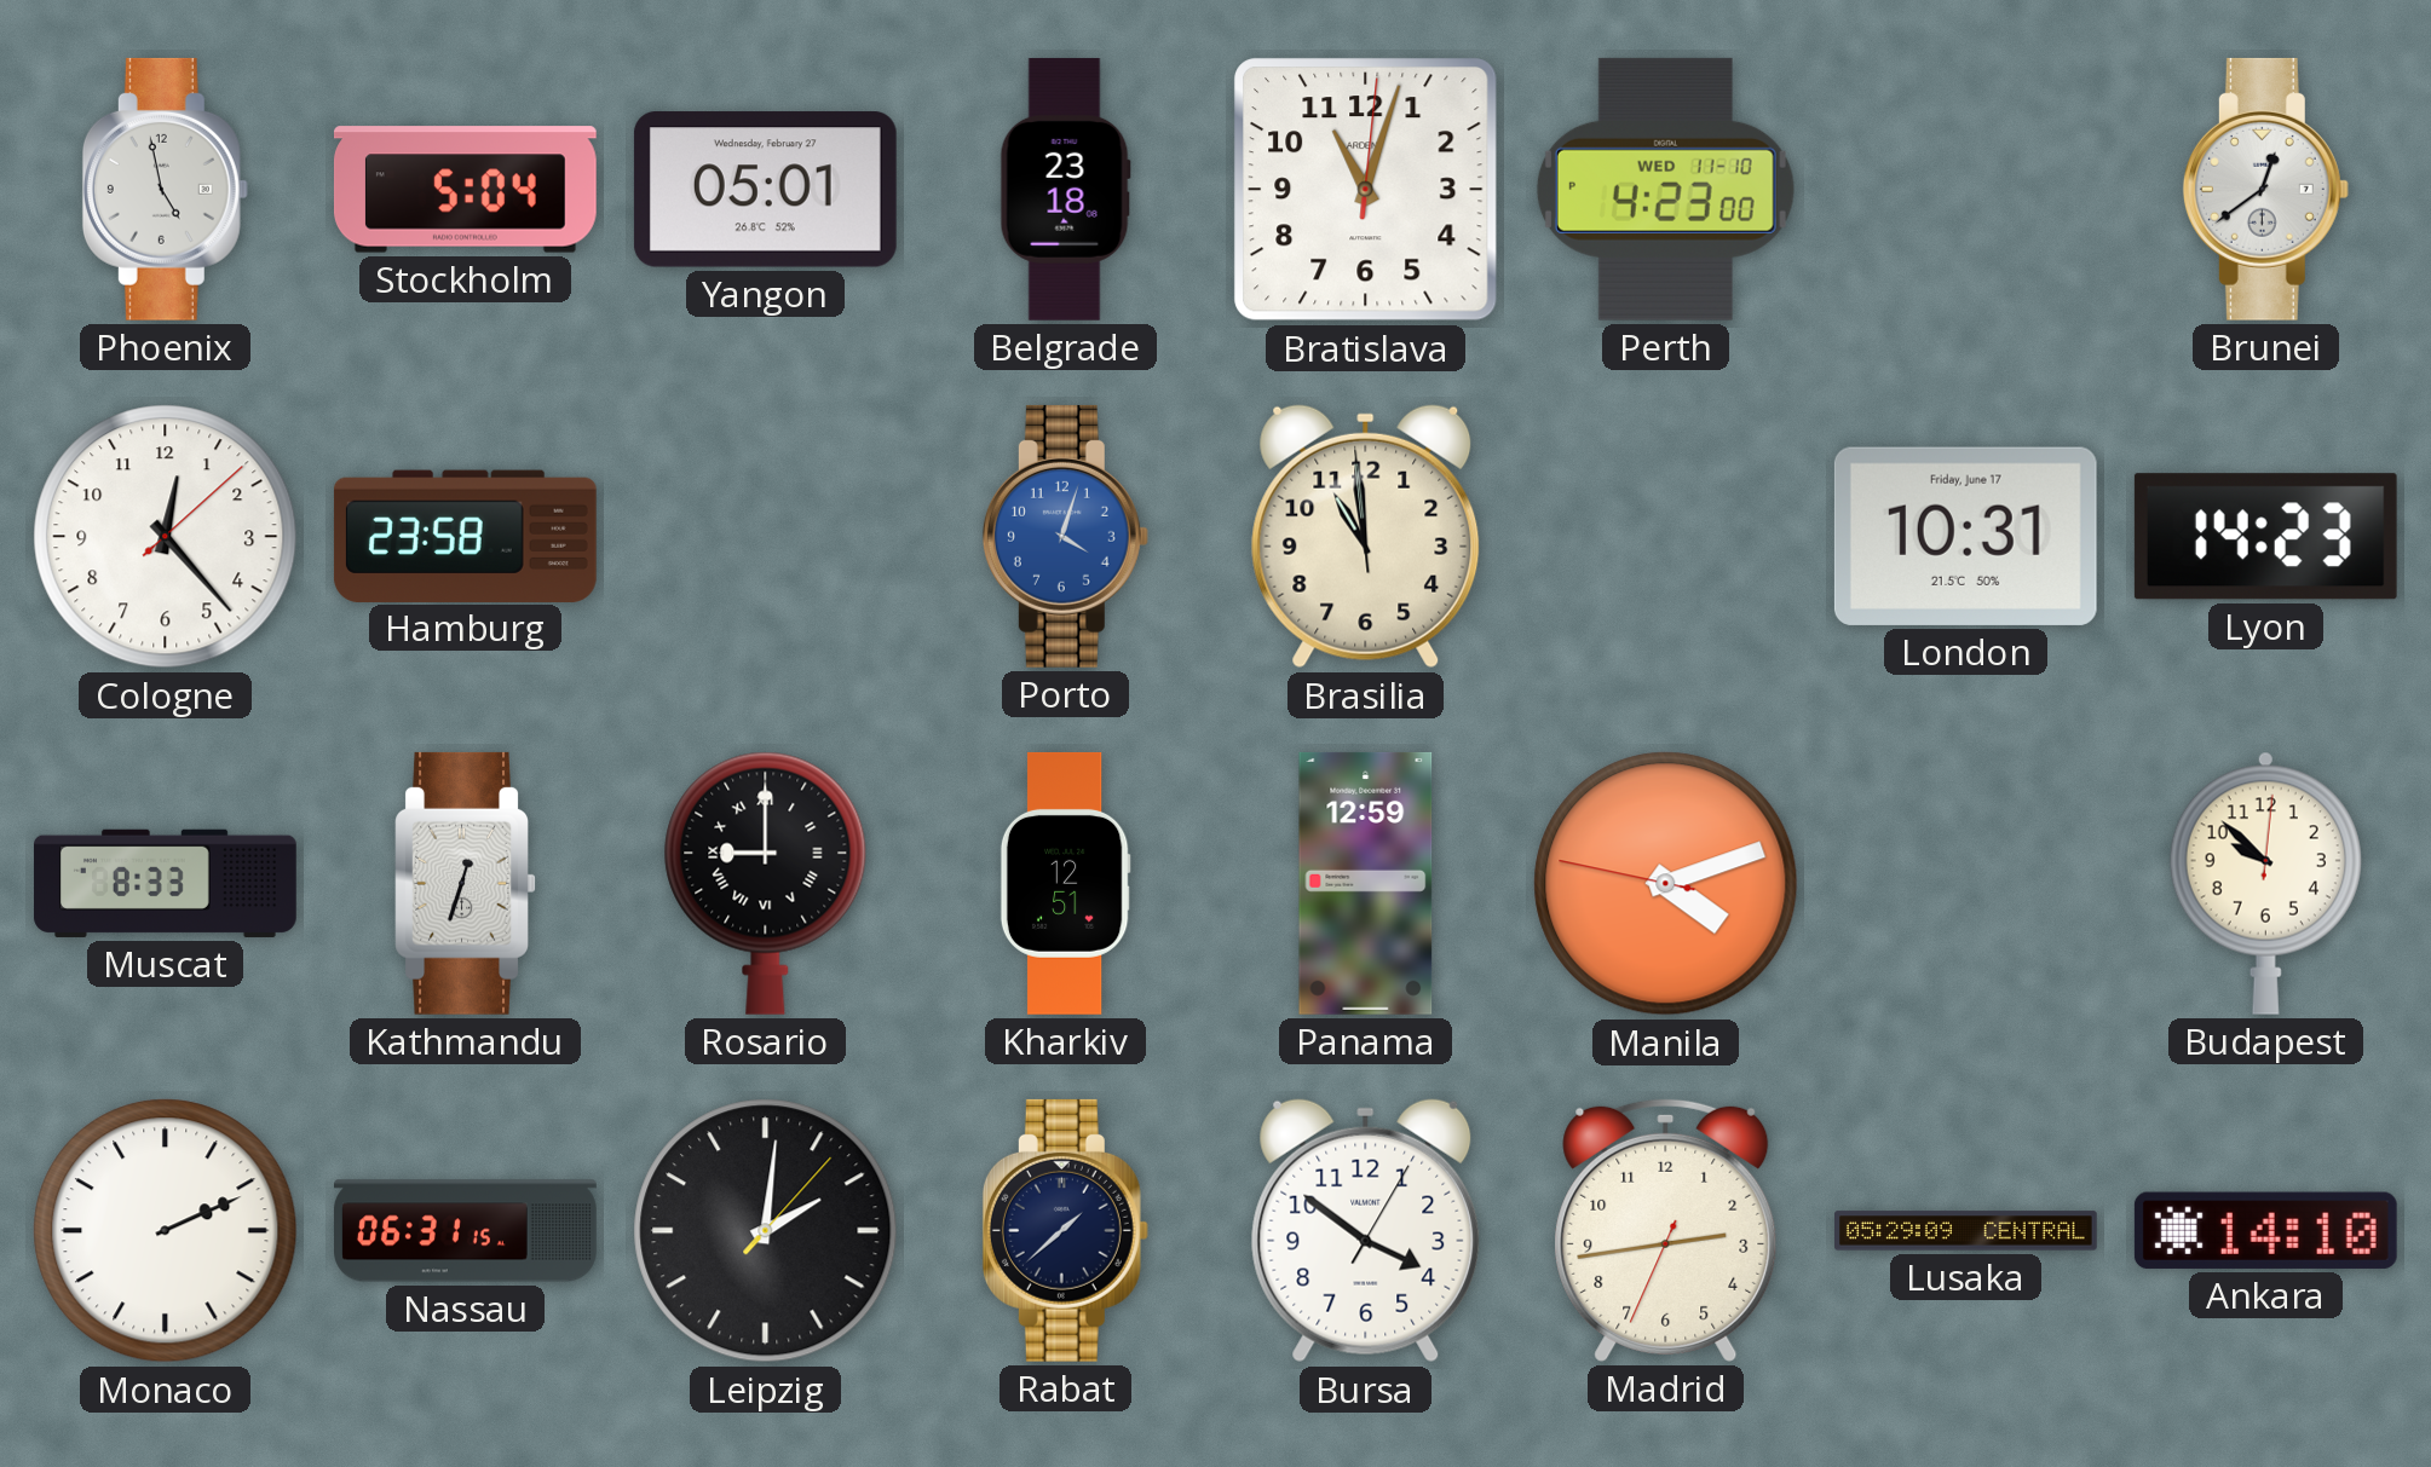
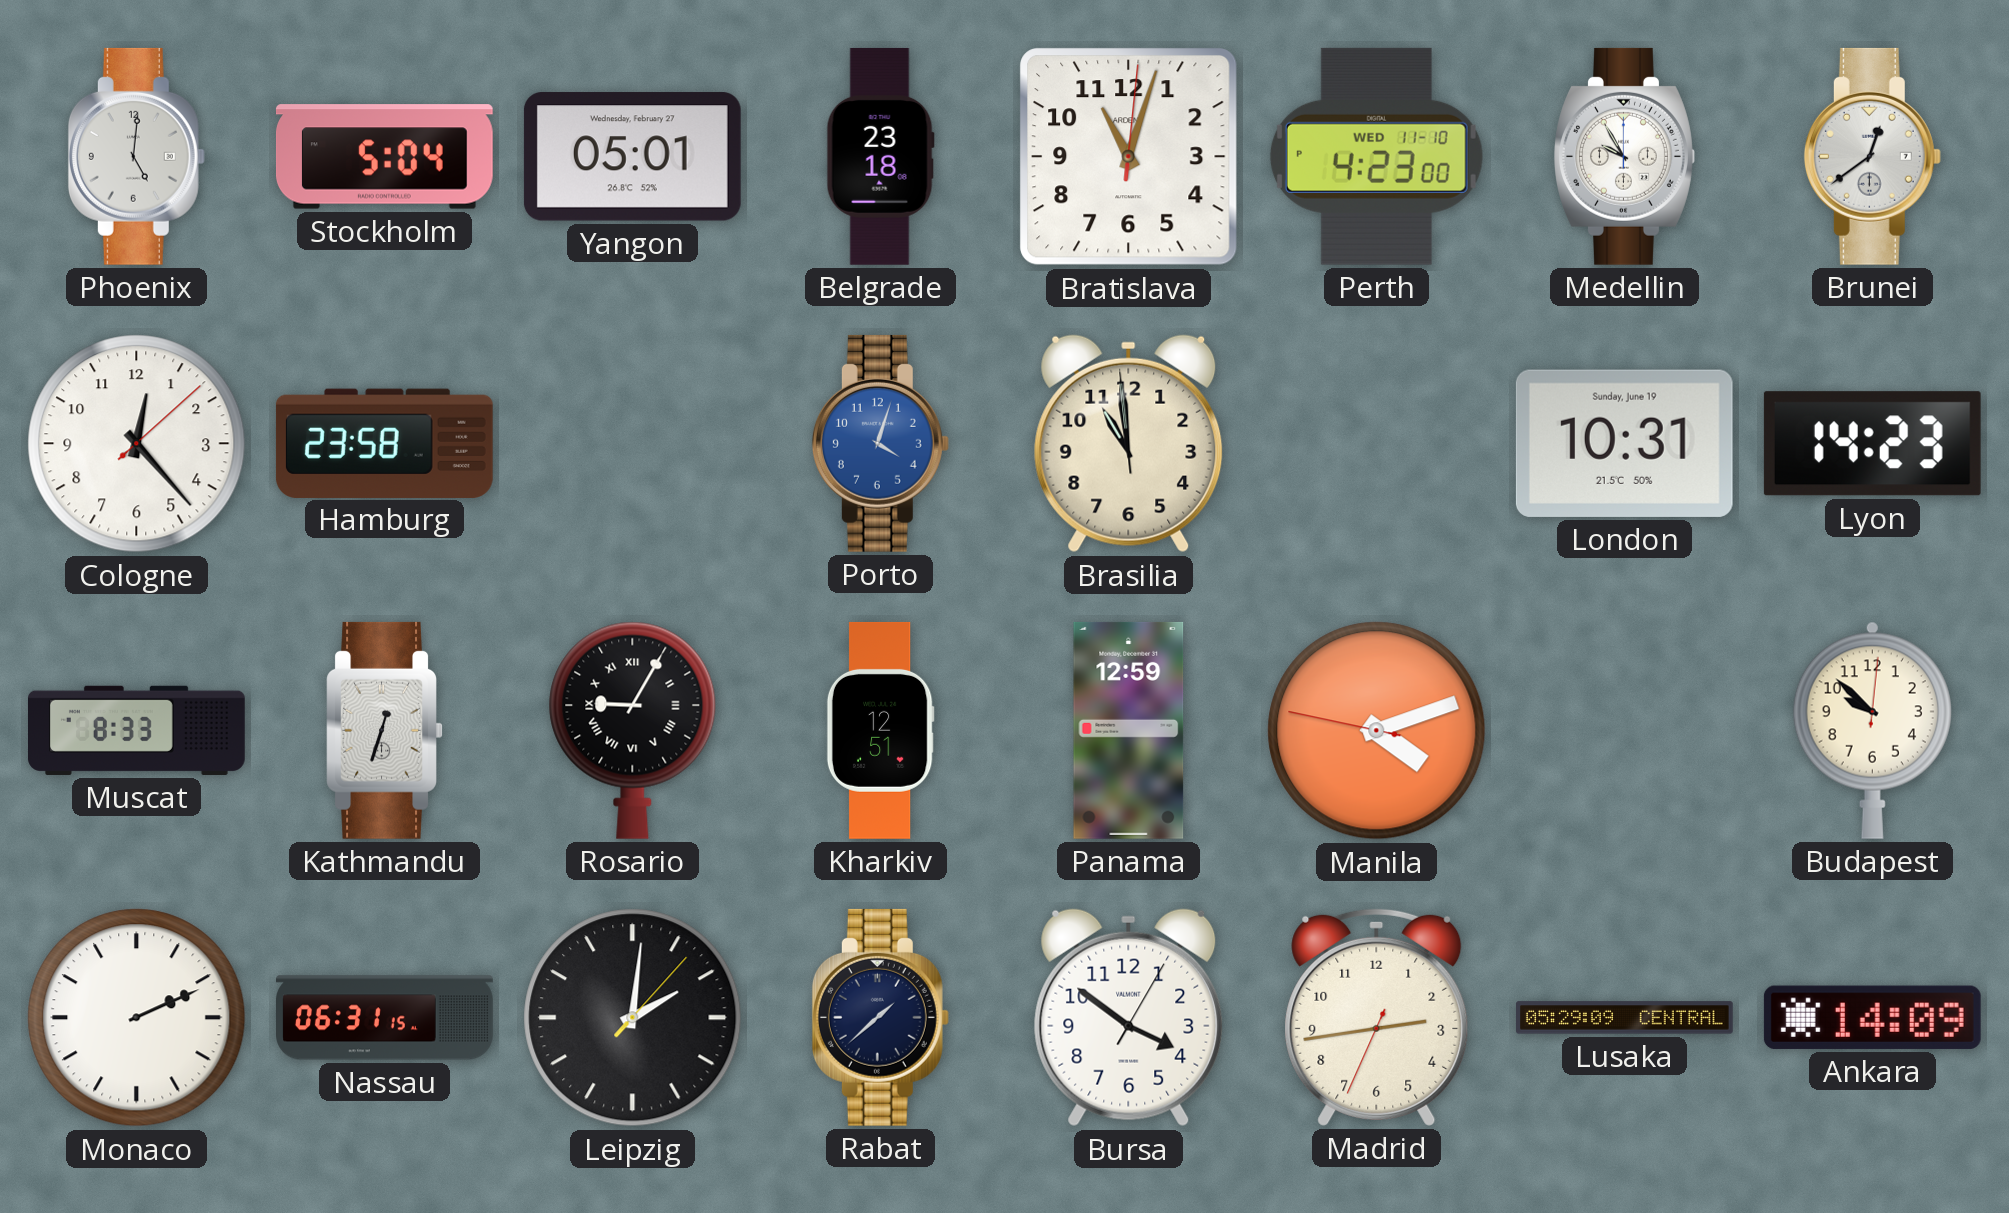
Phoenix: 4:58 -> 5:01 (136, 156)
Medellin: none -> 9:55 (1624, 156)
London date: Friday, June 17 -> Sunday, June 19 (1624, 443)
Rosario: 9:00 -> 9:05 (633, 730)
Ankara: 14:10 -> 14:09 (1872, 1017)
